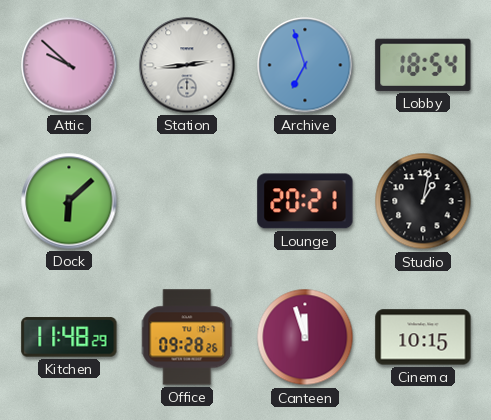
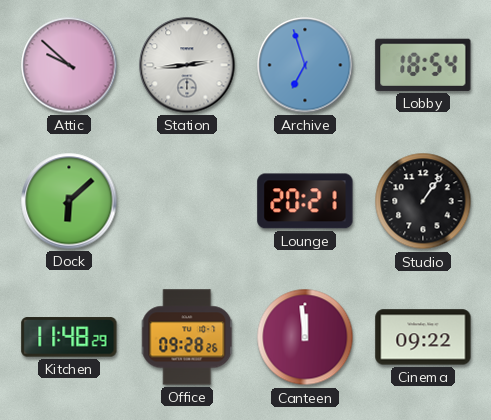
Studio: 1:02 -> 1:06 (423, 201)
Canteen: 11:57 -> 11:59 (305, 337)
Cinema: 10:15 -> 09:22 (423, 337)
